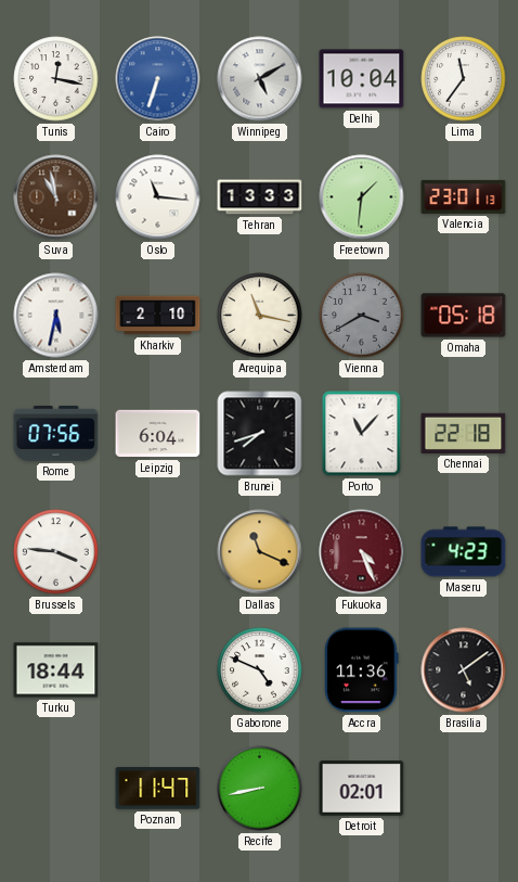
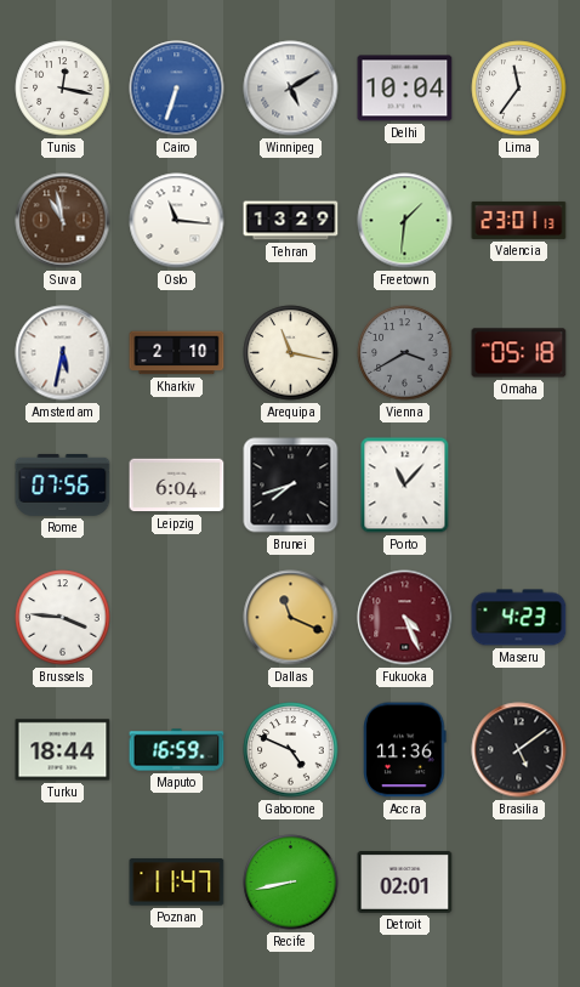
Tehran: 13:33 -> 13:29 (291, 221)
Chennai: 22:18 -> none (464, 433)
Maputo: none -> 16:59 (177, 750)
